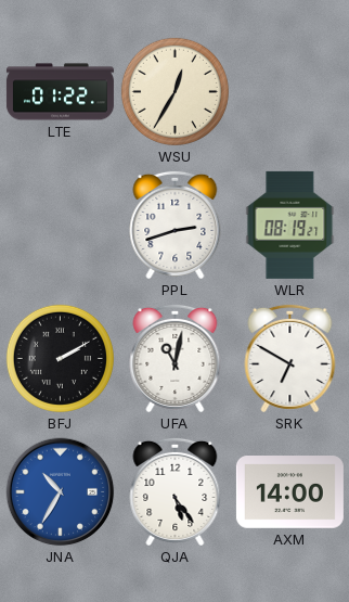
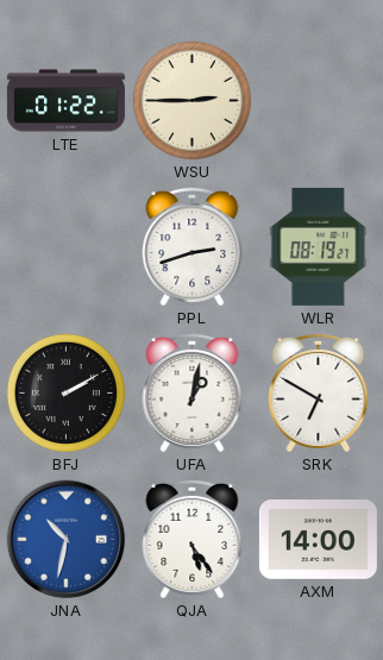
WSU: 12:35 -> 2:45 (191, 100)
UFA: 11:02 -> 1:02 (193, 392)
JNA: 10:35 -> 10:32 (67, 540)
